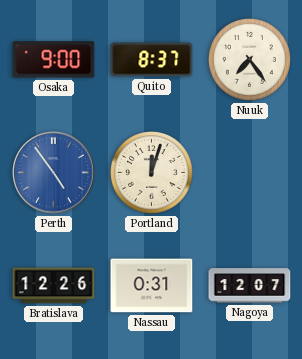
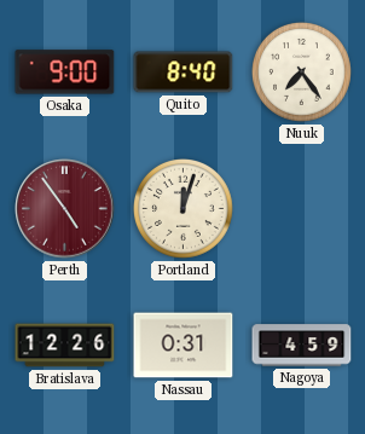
Quito: 8:37 -> 8:40 (184, 73)
Perth dial: blue -> burgundy (65, 209)
Nagoya: 12:07 -> 4:59 (302, 346)
